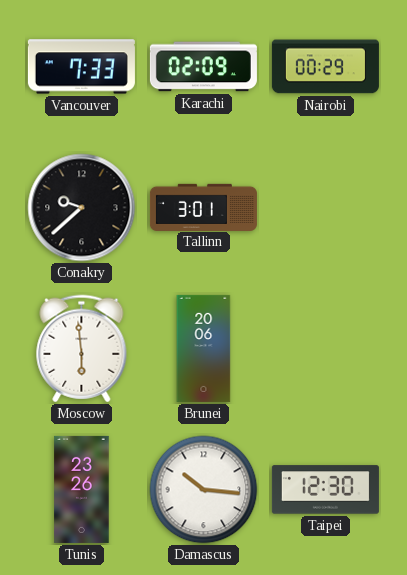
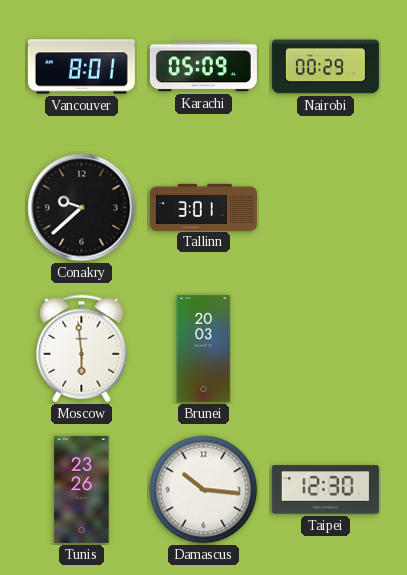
Vancouver: 7:33 -> 8:01 (81, 67)
Karachi: 02:09 -> 05:09 (203, 67)
Brunei: 20:06 -> 20:03 (204, 348)
